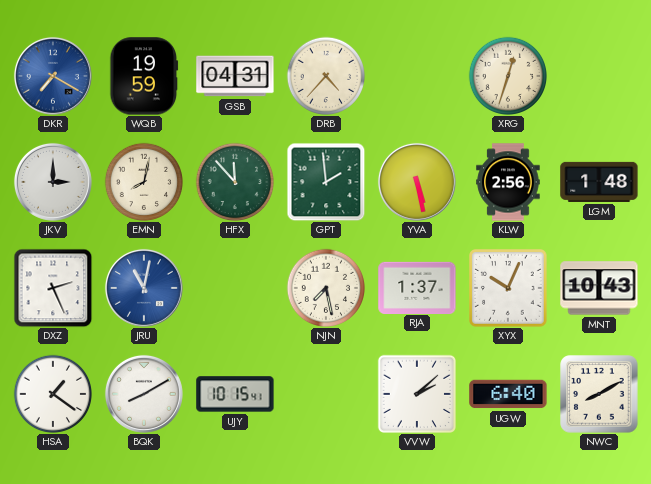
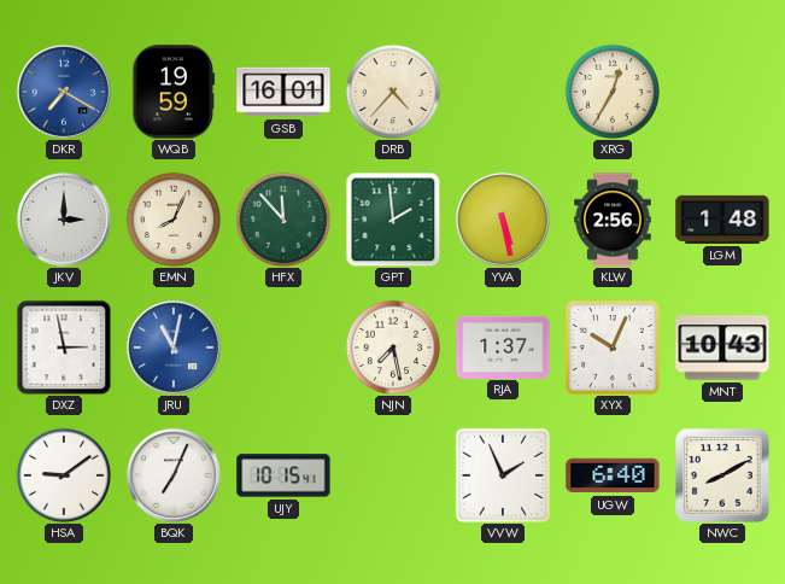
GSB: 04:31 -> 16:01 (283, 92)
XRG: 12:33 -> 12:35 (611, 90)
EMN: 8:02 -> 8:04 (172, 218)
DXZ: 2:26 -> 2:58 (64, 348)
HSA: 1:21 -> 9:09 (63, 474)
BQK: 8:10 -> 7:04 (174, 475)
VVW: 2:08 -> 1:56 (502, 474)
